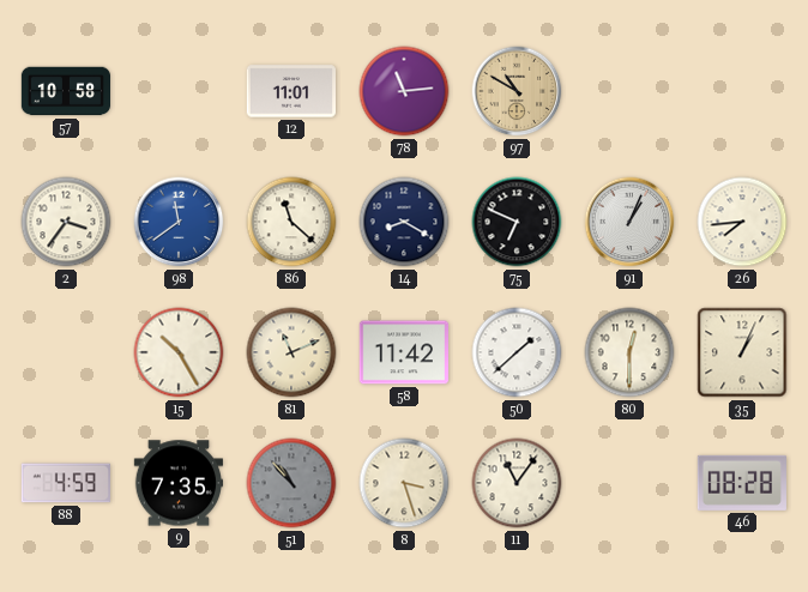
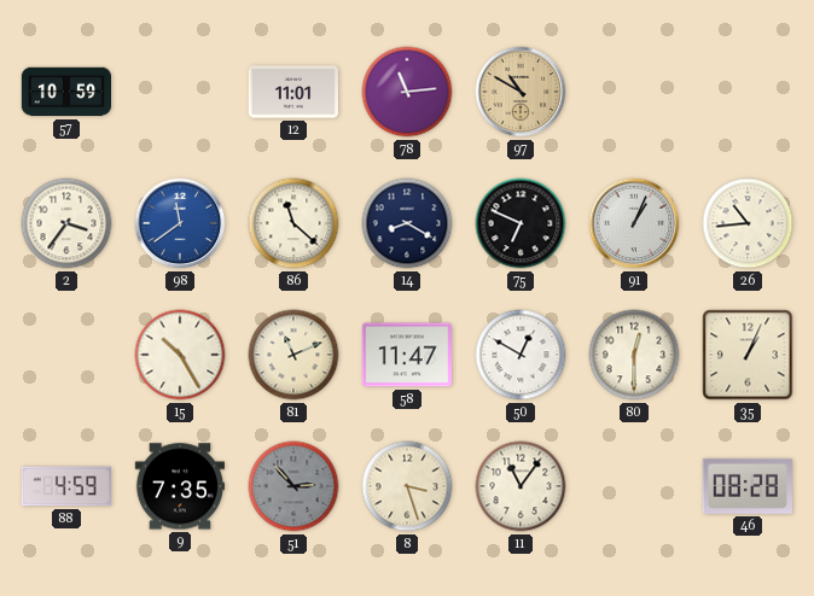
57: 10:58 -> 10:59 (66, 92)
26: 7:44 -> 10:44 (748, 223)
58: 11:42 -> 11:47 (406, 355)
50: 1:38 -> 12:50 (521, 355)
51: 10:53 -> 2:53 (293, 486)
